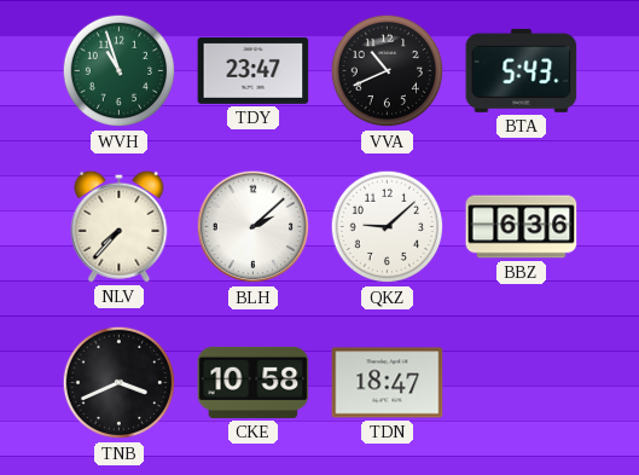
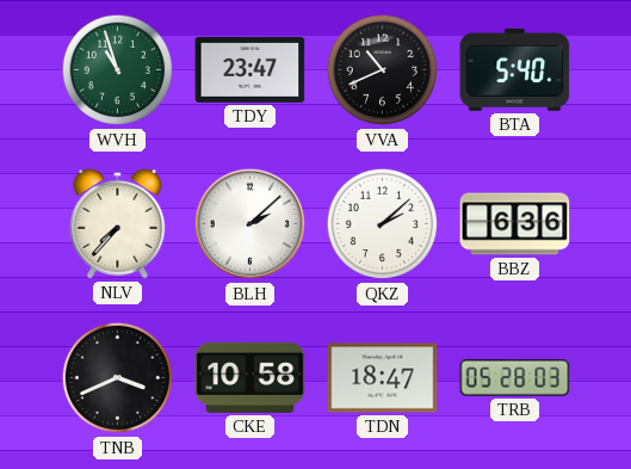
BTA: 5:43 -> 5:40 (515, 69)
QKZ: 9:08 -> 2:08 (383, 224)
TRB: none -> 05:28 (515, 378)
